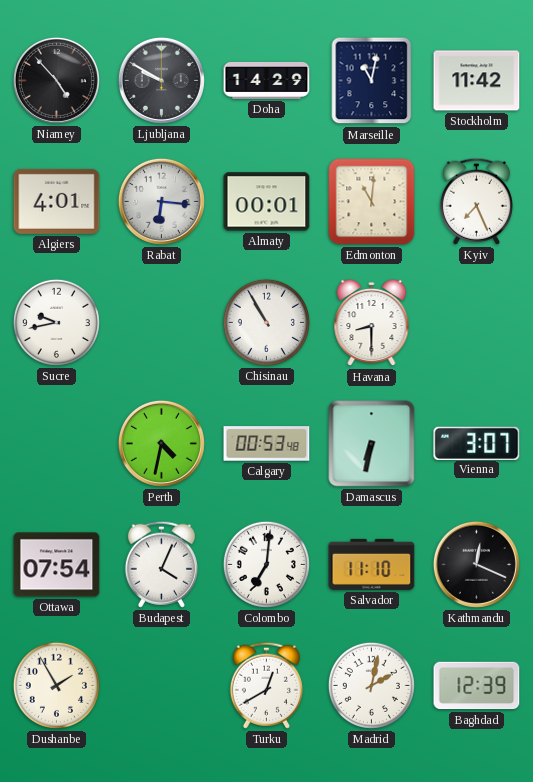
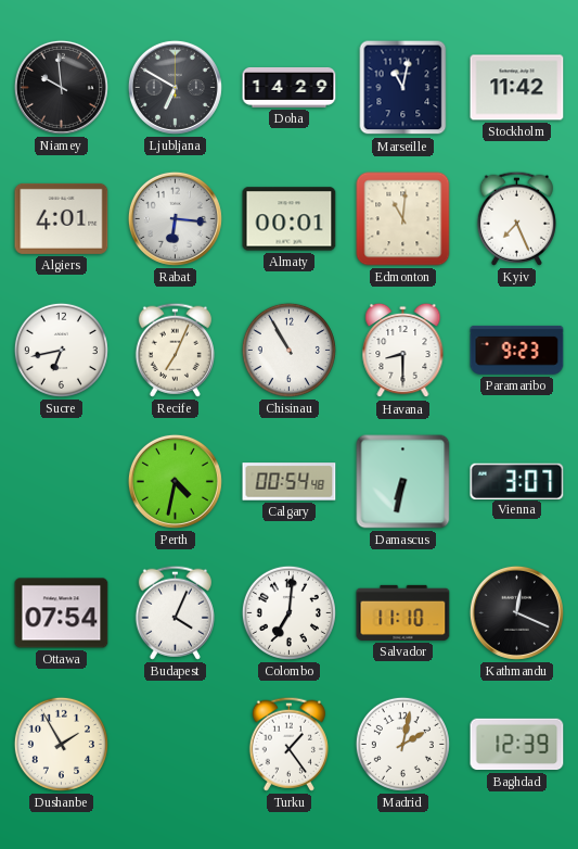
Niamey: 4:53 -> 9:59 (61, 87)
Ljubljana: 9:50 -> 6:50 (175, 87)
Sucre: 9:43 -> 6:43 (61, 350)
Recife: none -> 7:04 (175, 350)
Paramaribo: none -> 9:23 (517, 350)
Calgary: 00:53 -> 00:54 (290, 482)
Turku: 12:40 -> 1:24 (288, 744)
